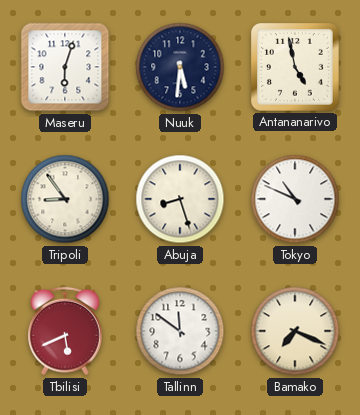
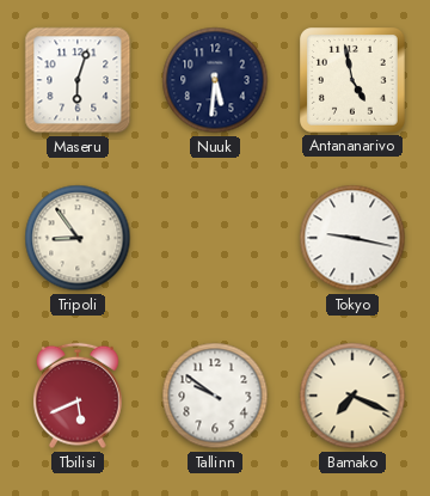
Abuja: 8:27 -> none (180, 199)
Tokyo: 10:49 -> 9:17 (352, 238)
Tallinn: 11:51 -> 9:51 (215, 396)
